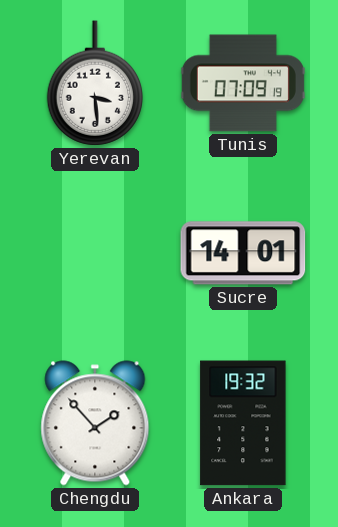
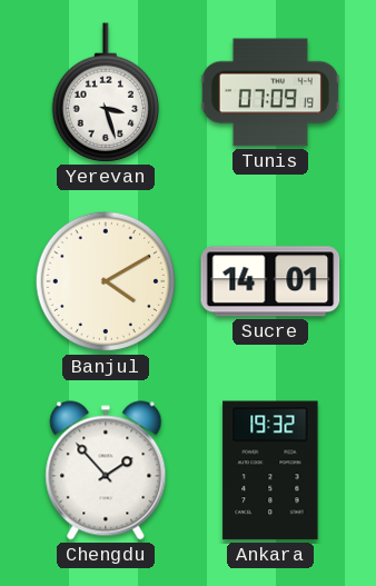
Yerevan: 3:29 -> 3:27 (105, 92)
Banjul: none -> 4:10 (106, 281)
